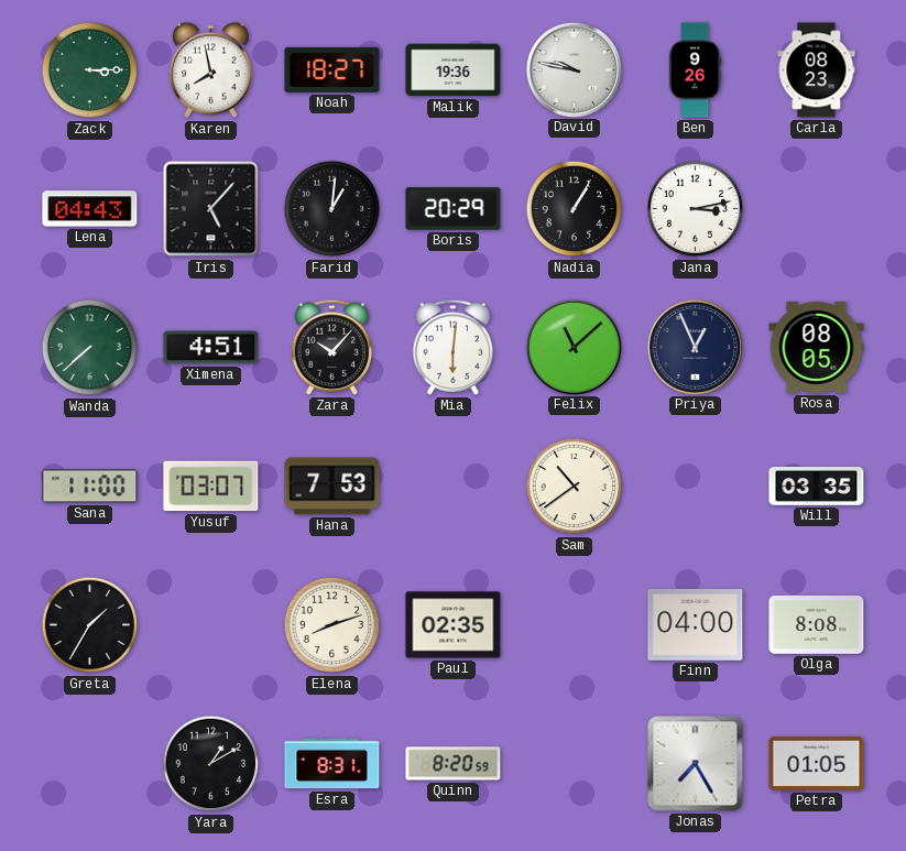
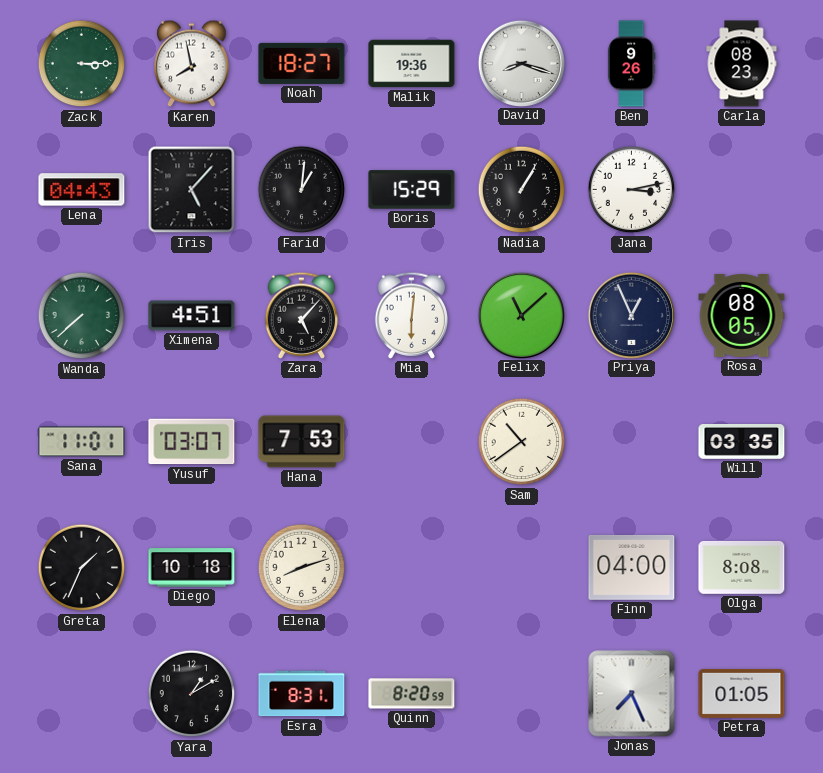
David: 9:47 -> 8:18 (521, 63)
Boris: 20:29 -> 15:29 (412, 190)
Zara: 10:07 -> 5:07 (302, 315)
Sana: 11:00 -> 11:01 (82, 442)
Greta: 1:35 -> 1:34 (82, 568)
Diego: none -> 10:18 (192, 568)
Paul: 02:35 -> none (454, 625)
Jonas: 7:25 -> 7:26 (632, 694)
